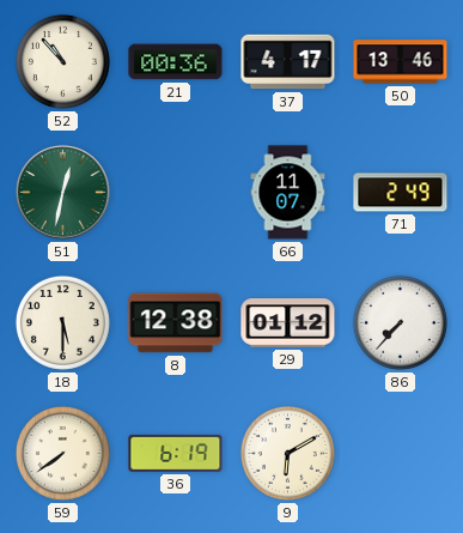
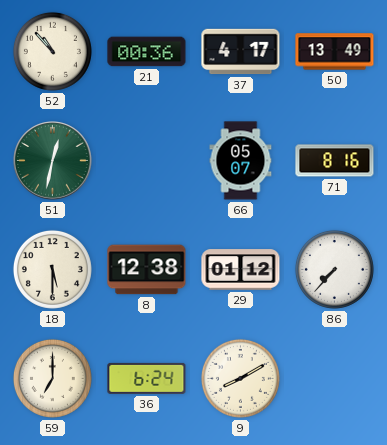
50: 13:46 -> 13:49 (335, 52)
66: 11:07 -> 05:07 (241, 161)
71: 2:49 -> 8:16 (335, 161)
59: 7:39 -> 7:00 (52, 378)
36: 6:19 -> 6:24 (147, 378)
9: 6:10 -> 8:10 (240, 378)
